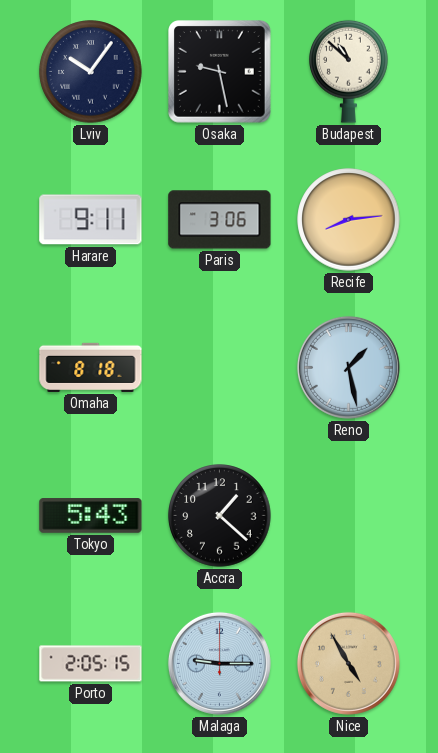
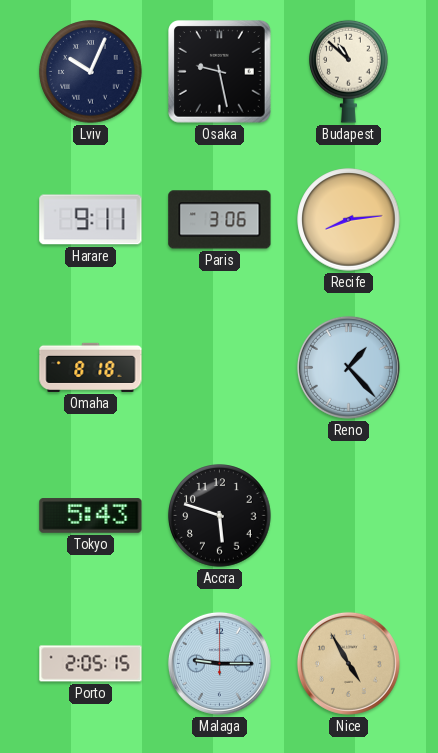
Lviv: 10:06 -> 10:04 (91, 72)
Reno: 1:28 -> 1:23 (348, 367)
Accra: 1:22 -> 5:48 (220, 516)
